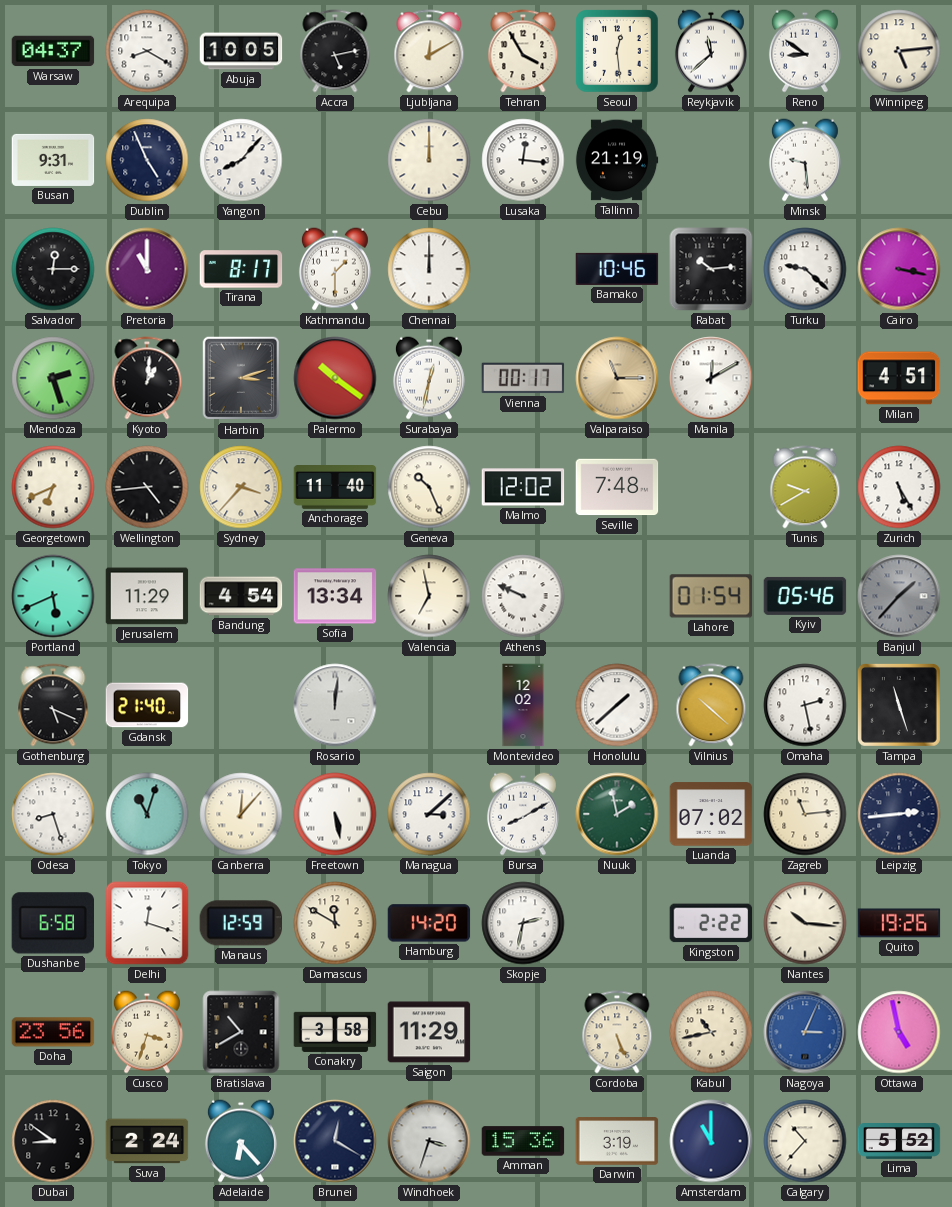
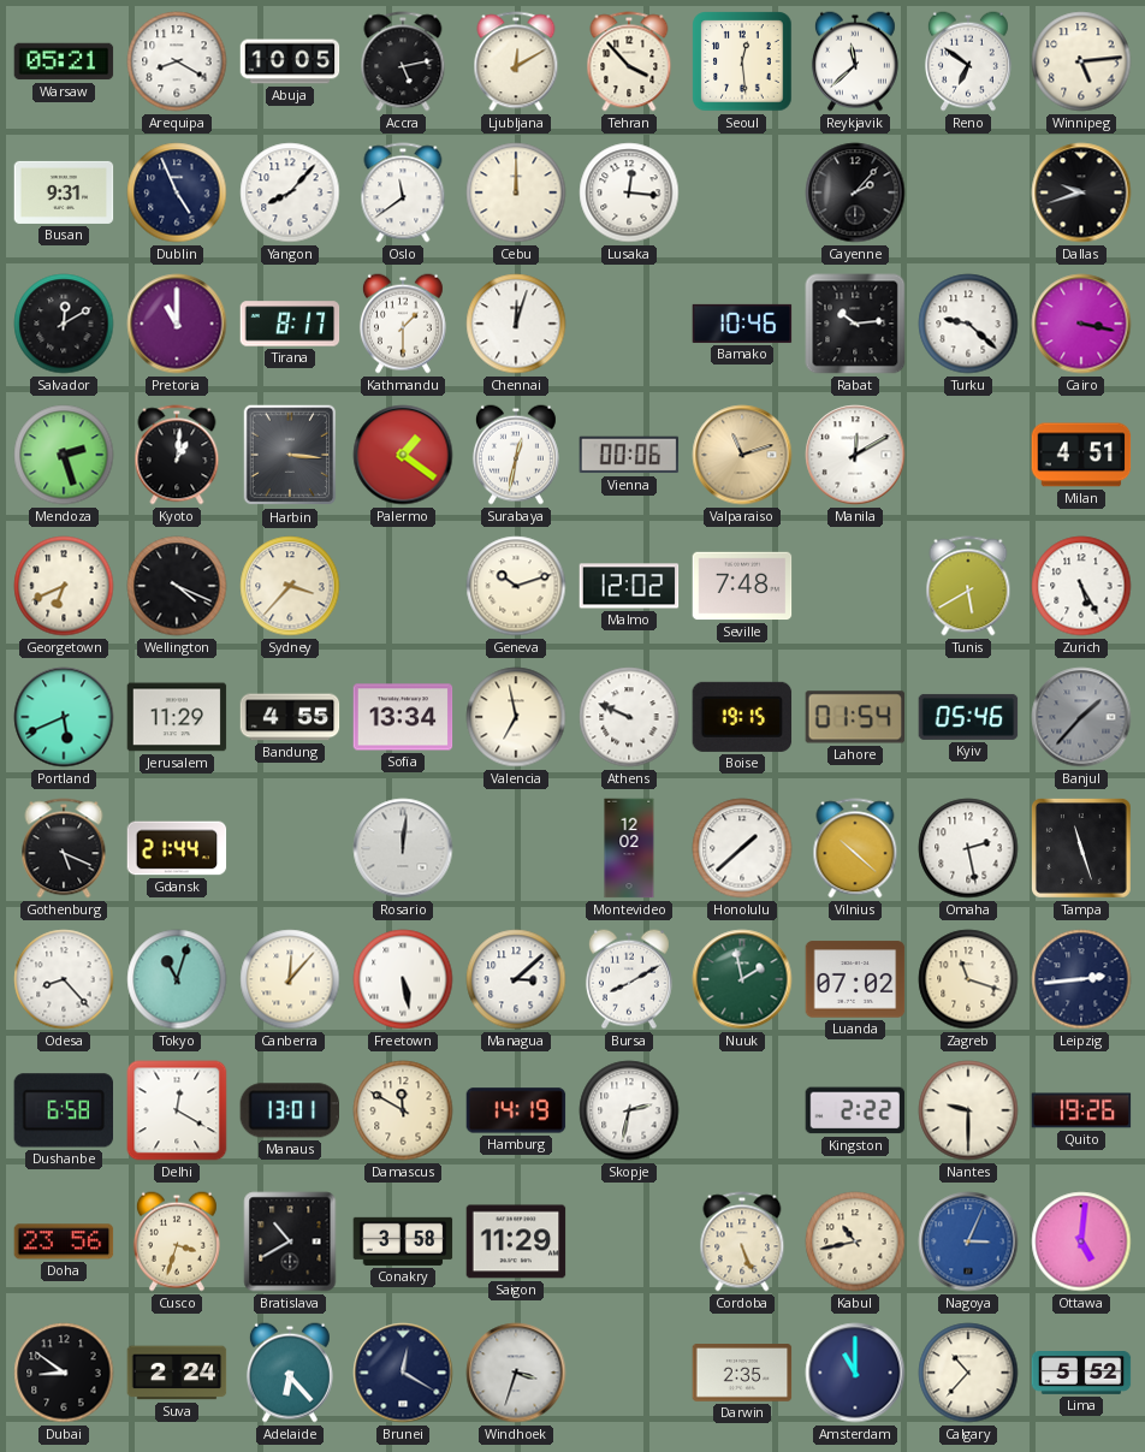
Warsaw: 04:37 -> 05:21 (64, 61)
Tehran: 3:55 -> 3:53 (629, 61)
Reno: 8:51 -> 6:51 (968, 61)
Oslo: none -> 11:39 (403, 192)
Tallinn: 21:19 -> none (617, 160)
Cayenne: none -> 2:07 (855, 192)
Minsk: 9:29 -> none (805, 160)
Dallas: none -> 9:42 (1081, 192)
Salvador: 12:15 -> 12:10 (64, 324)
Chennai: 12:00 -> 12:03 (516, 324)
Harbin: 3:12 -> 3:16 (290, 455)
Palermo: 10:21 -> 1:21 (403, 455)
Vienna: 00:17 -> 00:06 (629, 455)
Valparaiso: 11:15 -> 11:12 (742, 455)
Wellington: 4:44 -> 4:19 (177, 586)
Anchorage: 11:40 -> none (335, 488)
Geneva: 10:26 -> 10:12 (516, 586)
Tunis: 9:40 -> 5:40 (968, 586)
Bandung: 4:54 -> 4:55 (290, 717)
Boise: none -> 19:15 (742, 717)
Gdansk: 21:40 -> 21:44 (177, 848)
Odesa: 8:27 -> 8:23 (64, 979)
Zagreb: 11:14 -> 11:18 (968, 979)
Delhi: 12:18 -> 12:20 (177, 1110)
Manaus: 12:59 -> 13:01 (290, 1110)
Hamburg: 14:20 -> 14:19 (516, 1110)
Nantes: 10:16 -> 9:30 (968, 1110)
Ottawa: 4:58 -> 5:01 (1081, 1241)
Amman: 15:36 -> none (523, 1141)
Darwin: 3:19 -> 2:35 (742, 1373)
